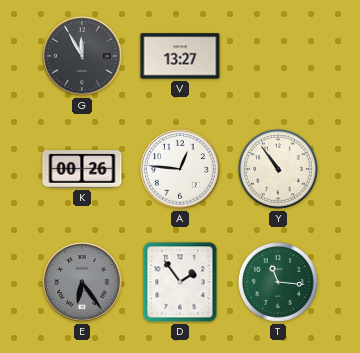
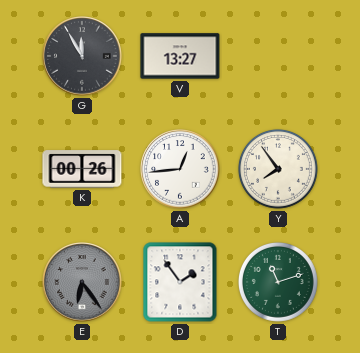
A: 12:46 -> 12:44 (180, 169)
Y: 10:54 -> 7:54 (278, 169)
T: 11:16 -> 11:12 (278, 282)
